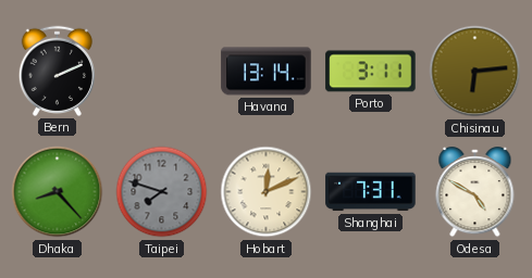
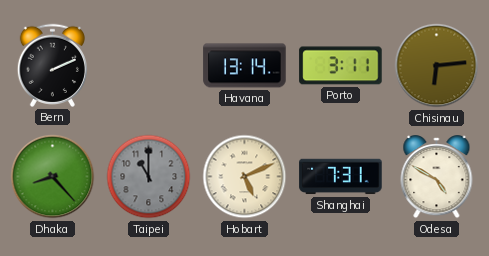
Taipei: 7:48 -> 11:00 (149, 177)
Hobart: 12:11 -> 5:11 (245, 177)
